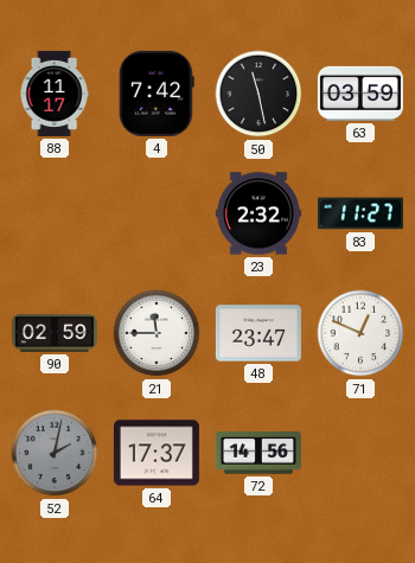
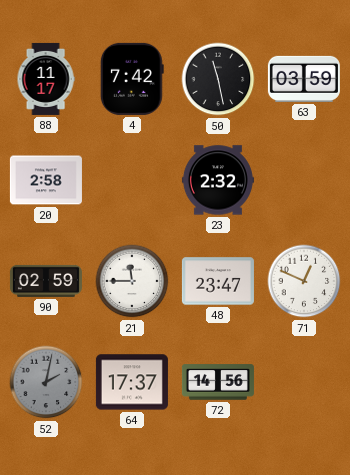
20: none -> 2:58 (46, 180)
83: 11:27 -> none (360, 213)
